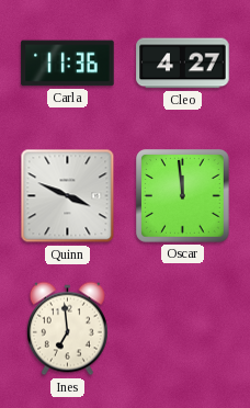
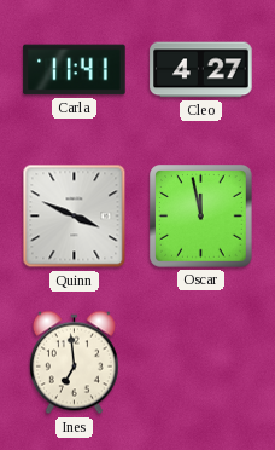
Carla: 11:36 -> 11:41 (75, 70)
Oscar: 11:59 -> 11:58 (201, 217)
